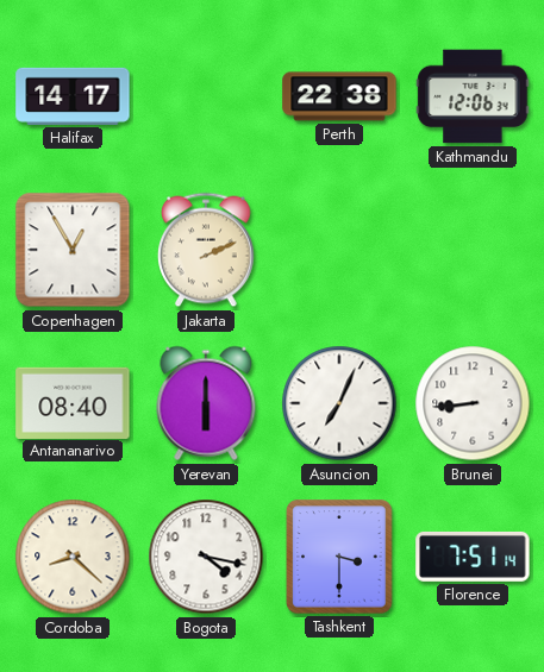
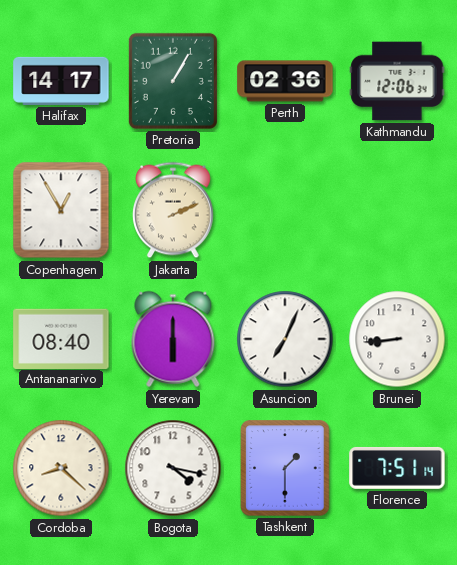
Pretoria: none -> 1:05 (173, 81)
Perth: 22:38 -> 02:36 (285, 81)
Tashkent: 3:30 -> 1:30 (285, 468)
